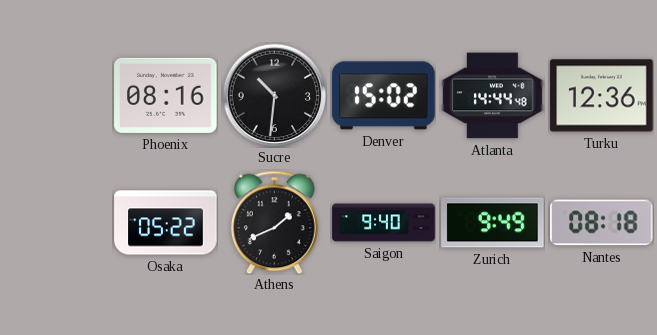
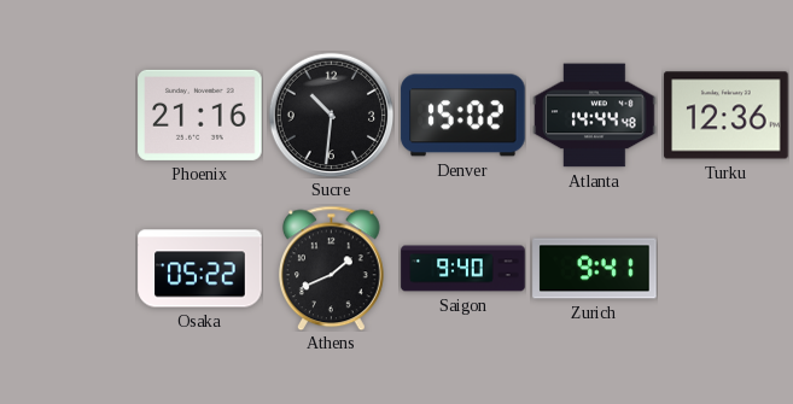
Phoenix: 08:16 -> 21:16 (200, 115)
Zurich: 9:49 -> 9:41 (595, 269)
Nantes: 08:18 -> none (602, 223)
